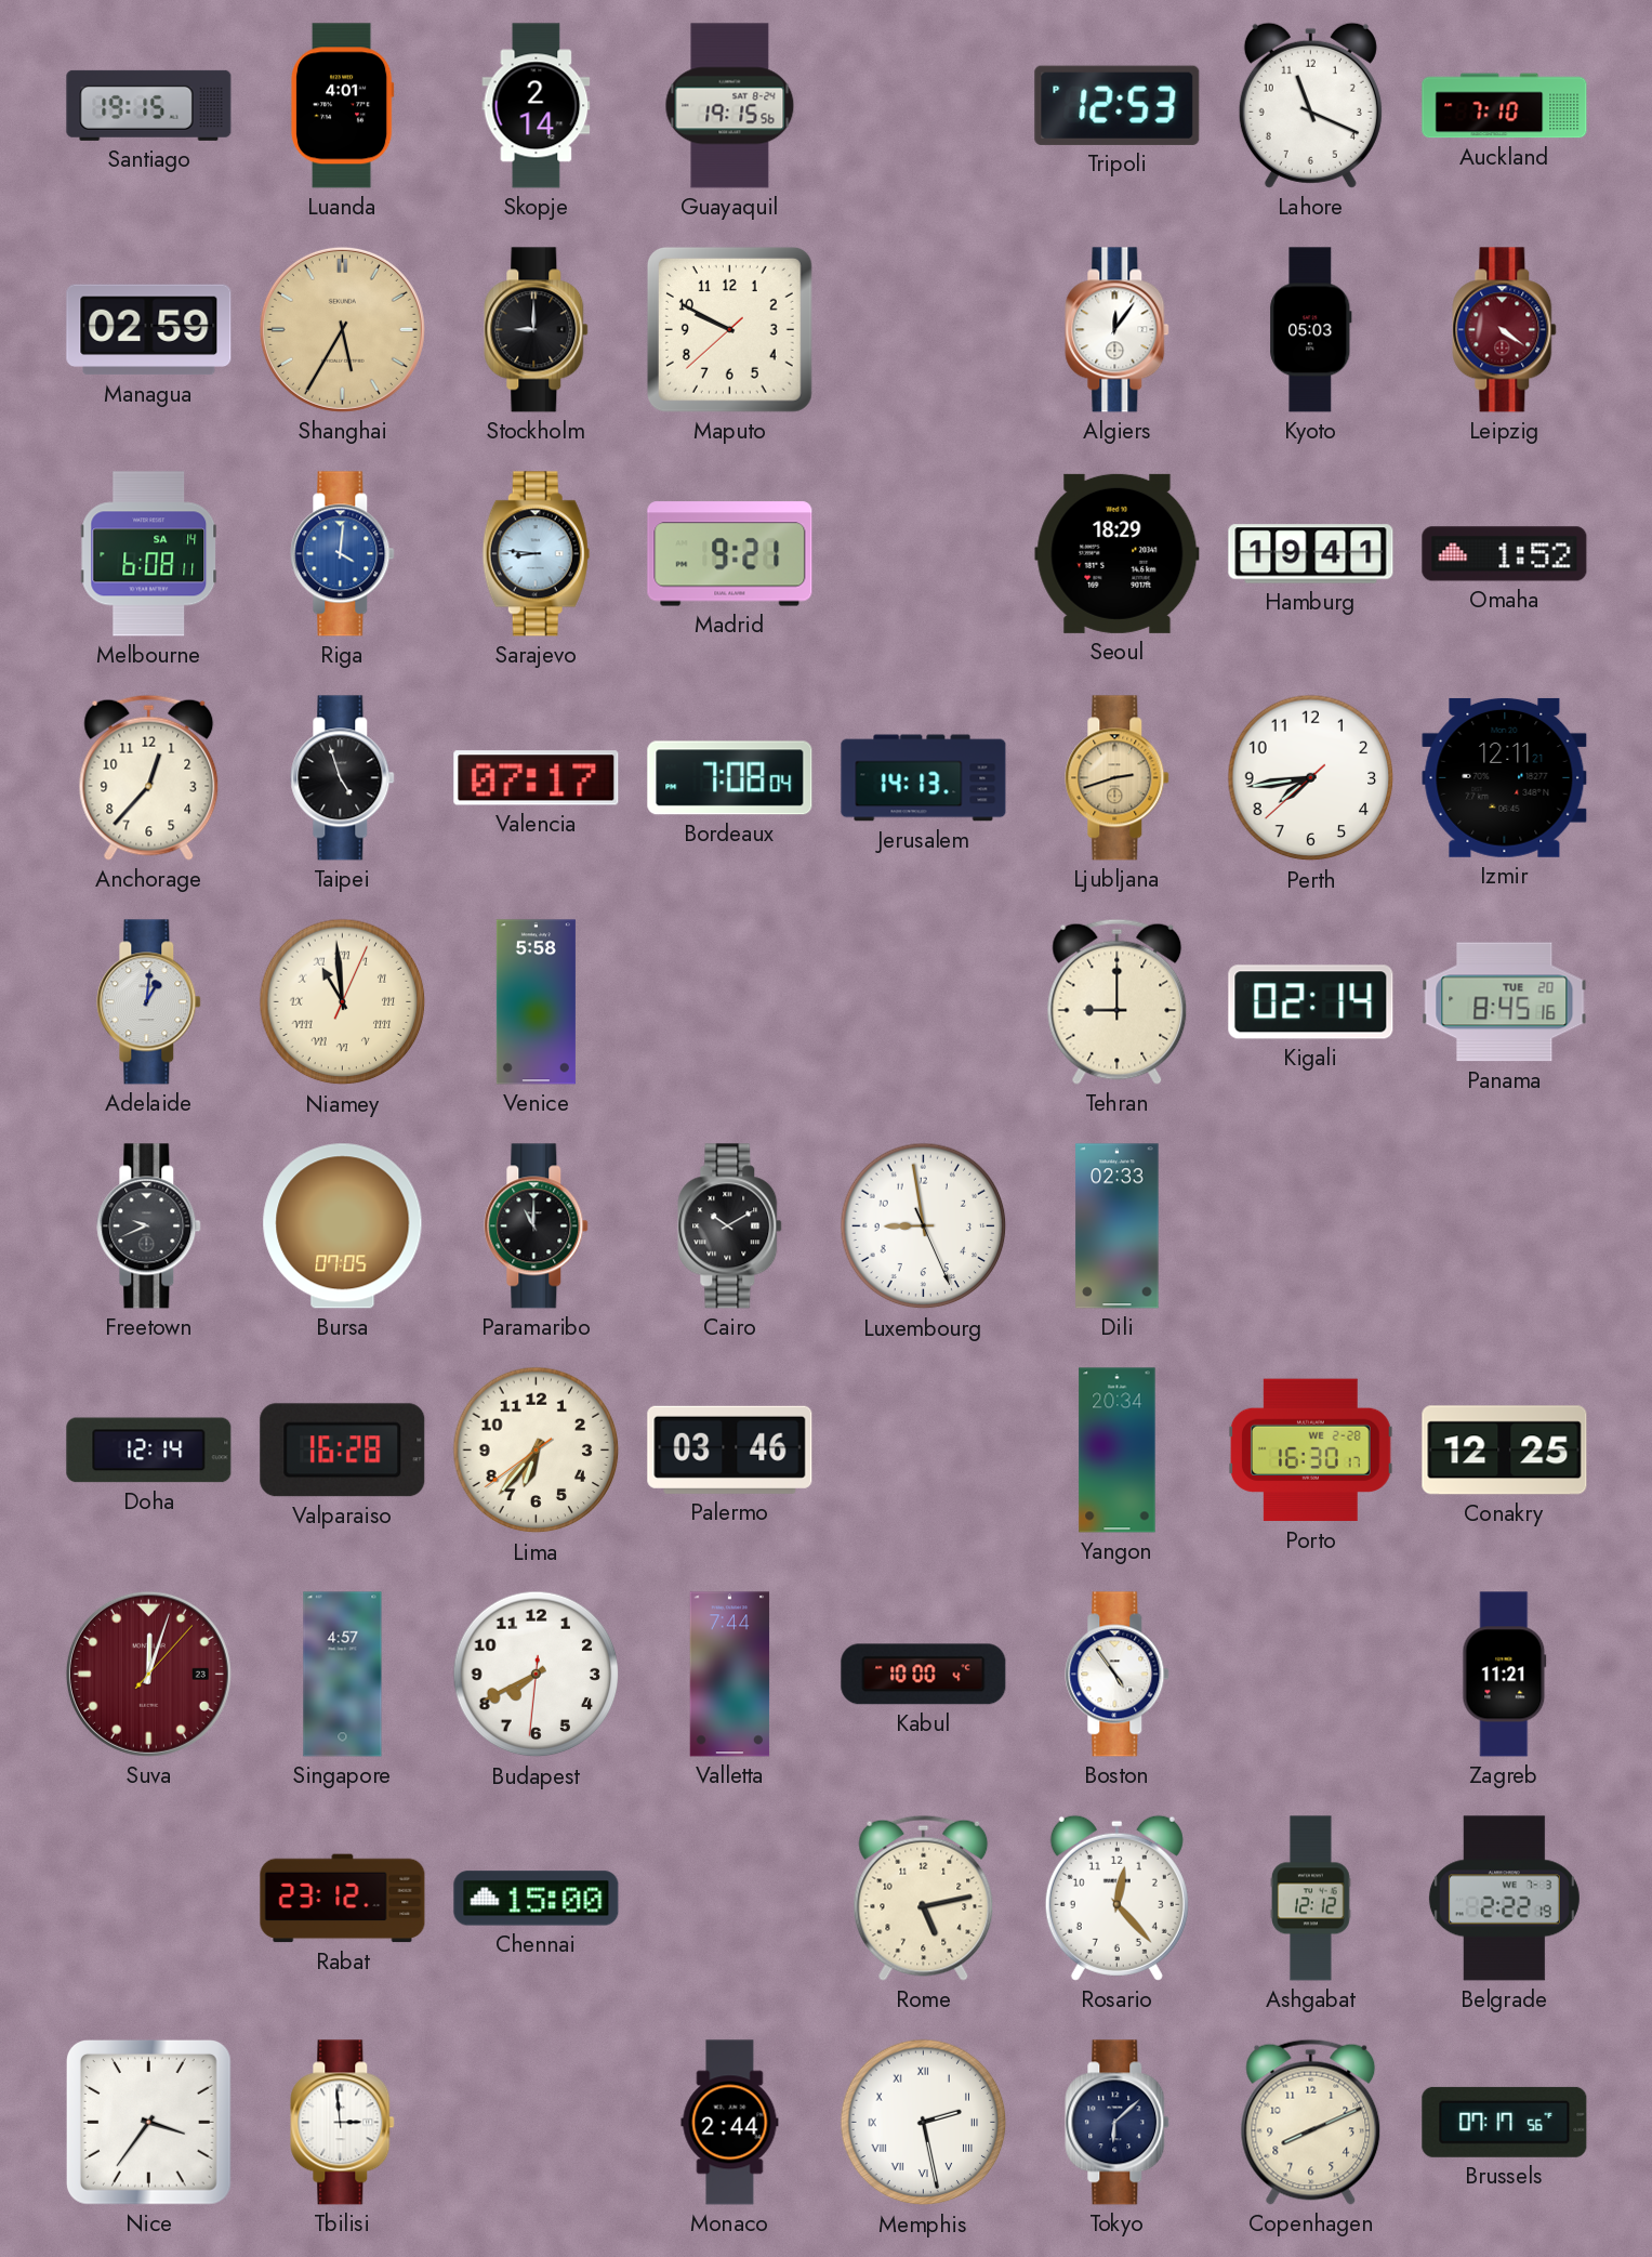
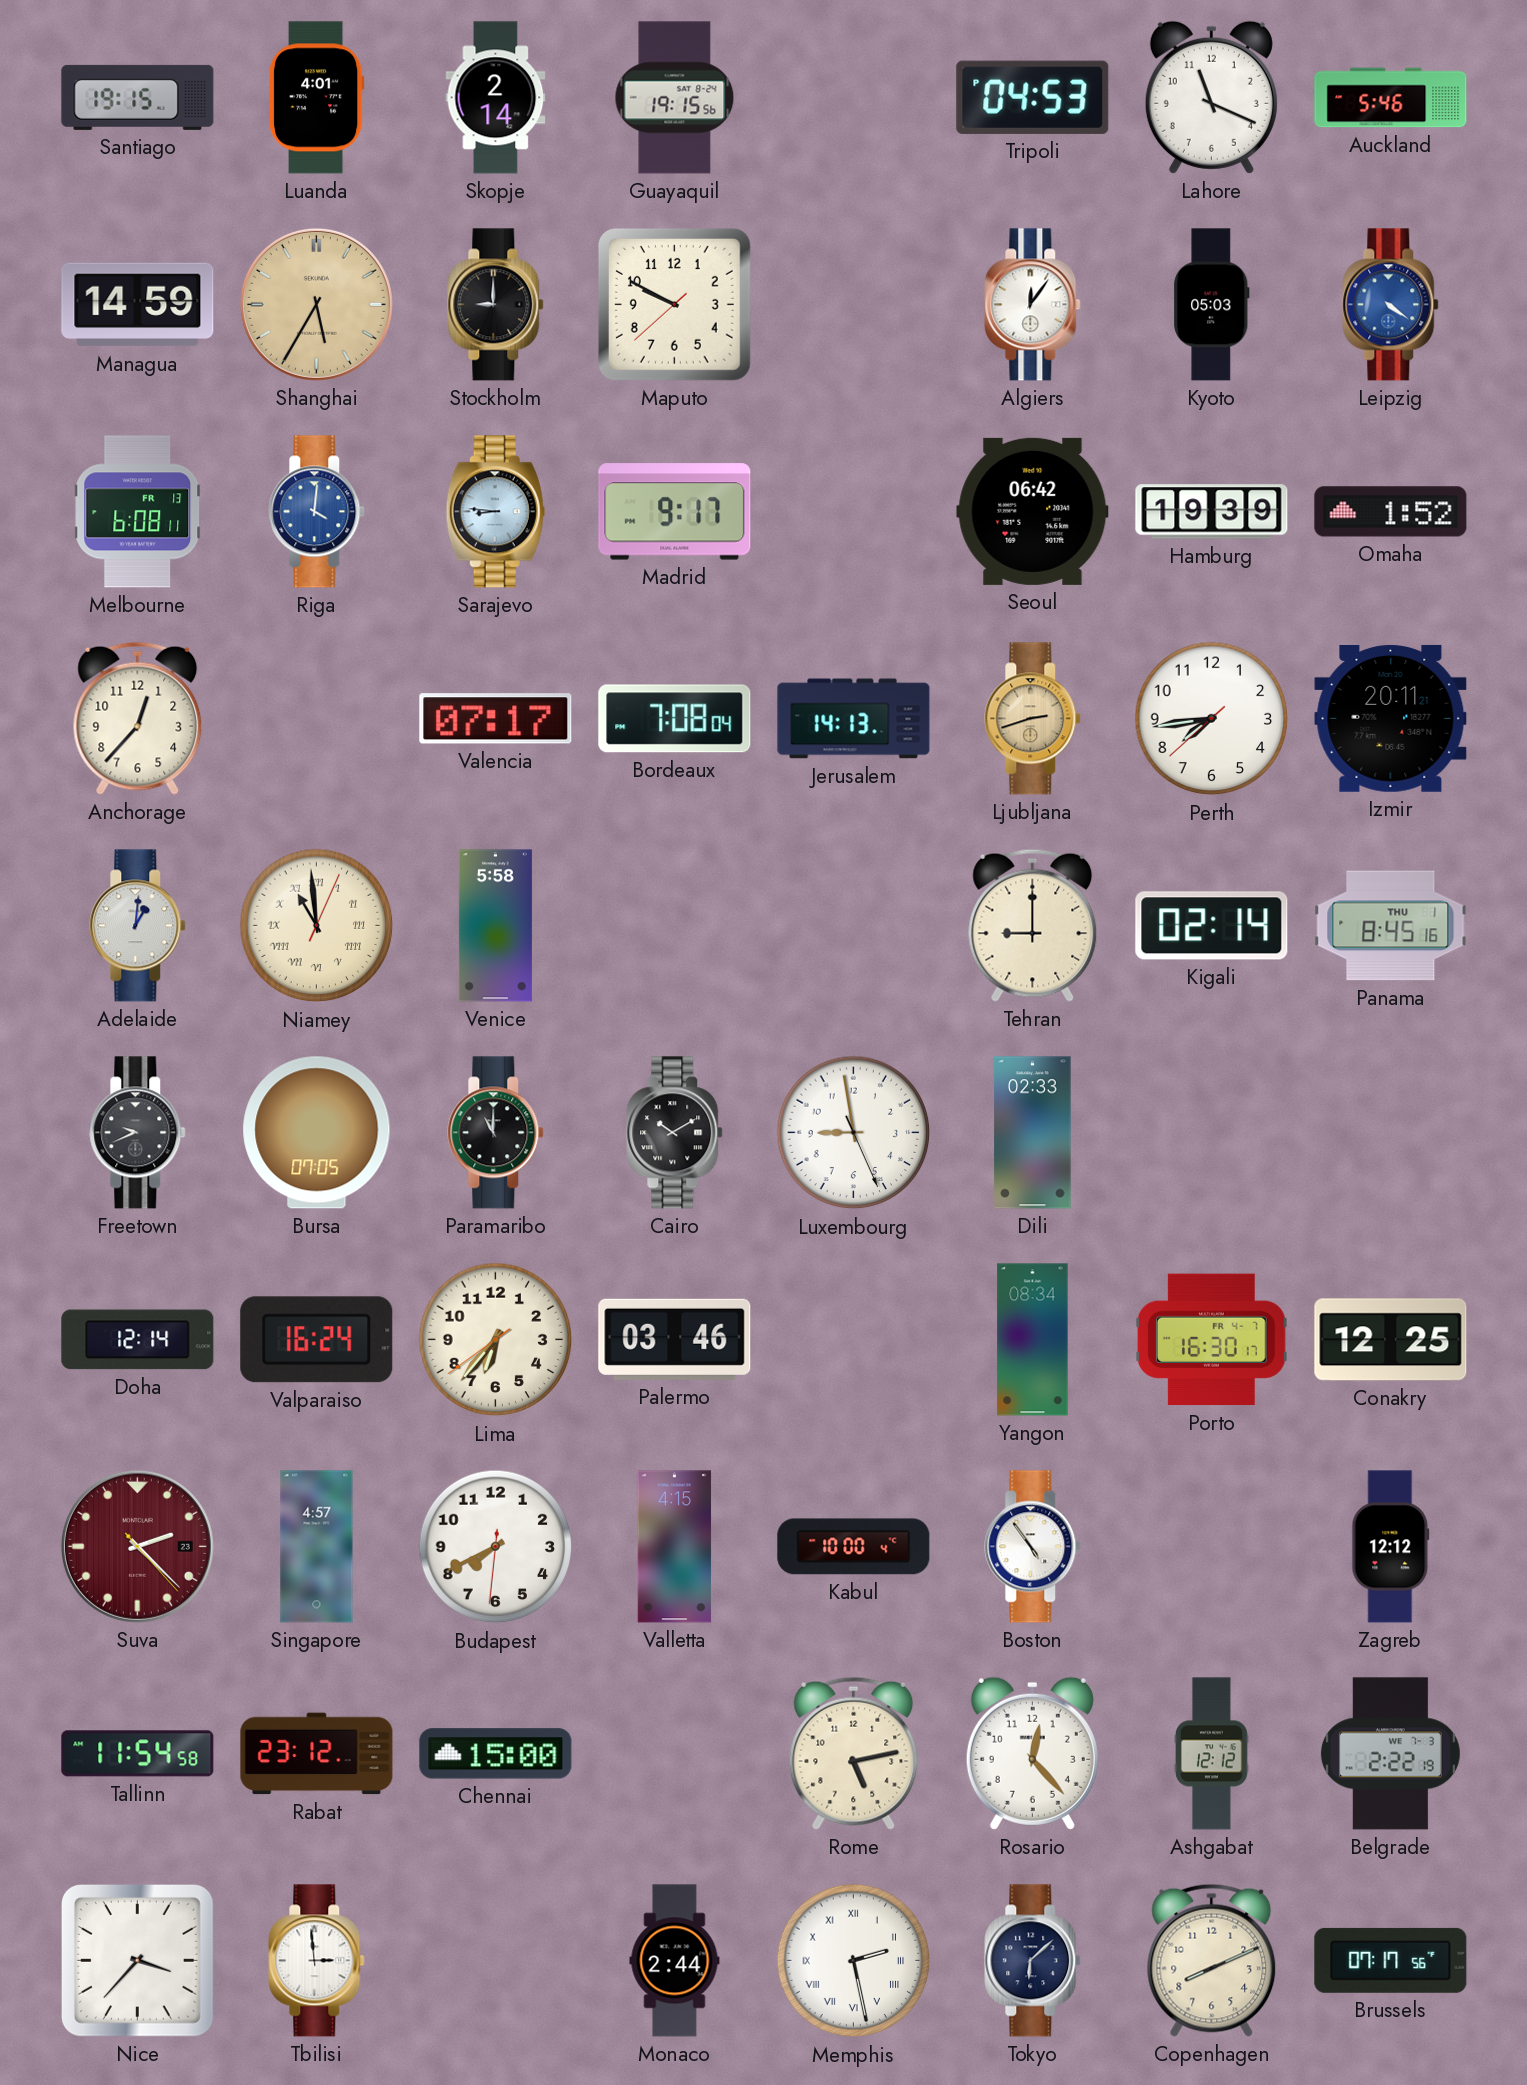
Tripoli: 12:53 -> 04:53 (1033, 97)
Auckland: 7:10 -> 5:46 (1391, 98)
Managua: 02:59 -> 14:59 (138, 305)
Leipzig dial: burgundy -> blue (1391, 305)
Melbourne date: SA 14 -> FR 13 (138, 512)
Madrid: 9:21 -> 9:17 (675, 512)
Seoul: 18:29 -> 06:42 (1033, 511)
Hamburg: 19:41 -> 19:39 (1212, 512)
Taipei: 4:57 -> none (343, 778)
Izmir: 12:11 -> 20:11 (1391, 718)
Panama date: TUE 20 -> THU 1 (1391, 926)
Valparaiso: 16:28 -> 16:24 (317, 1340)
Yangon: 20:34 -> 08:34 (1033, 1340)
Porto date: WE 2-28 -> FR 4-7 (1212, 1340)
Suva: 12:03 -> 2:22 (137, 1546)
Valletta: 7:44 -> 4:15 (675, 1547)
Zagreb: 11:21 -> 12:12 (1391, 1547)
Tallinn: none -> 11:54 (138, 1754)
Nice: 3:36 -> 3:37 (137, 1960)
